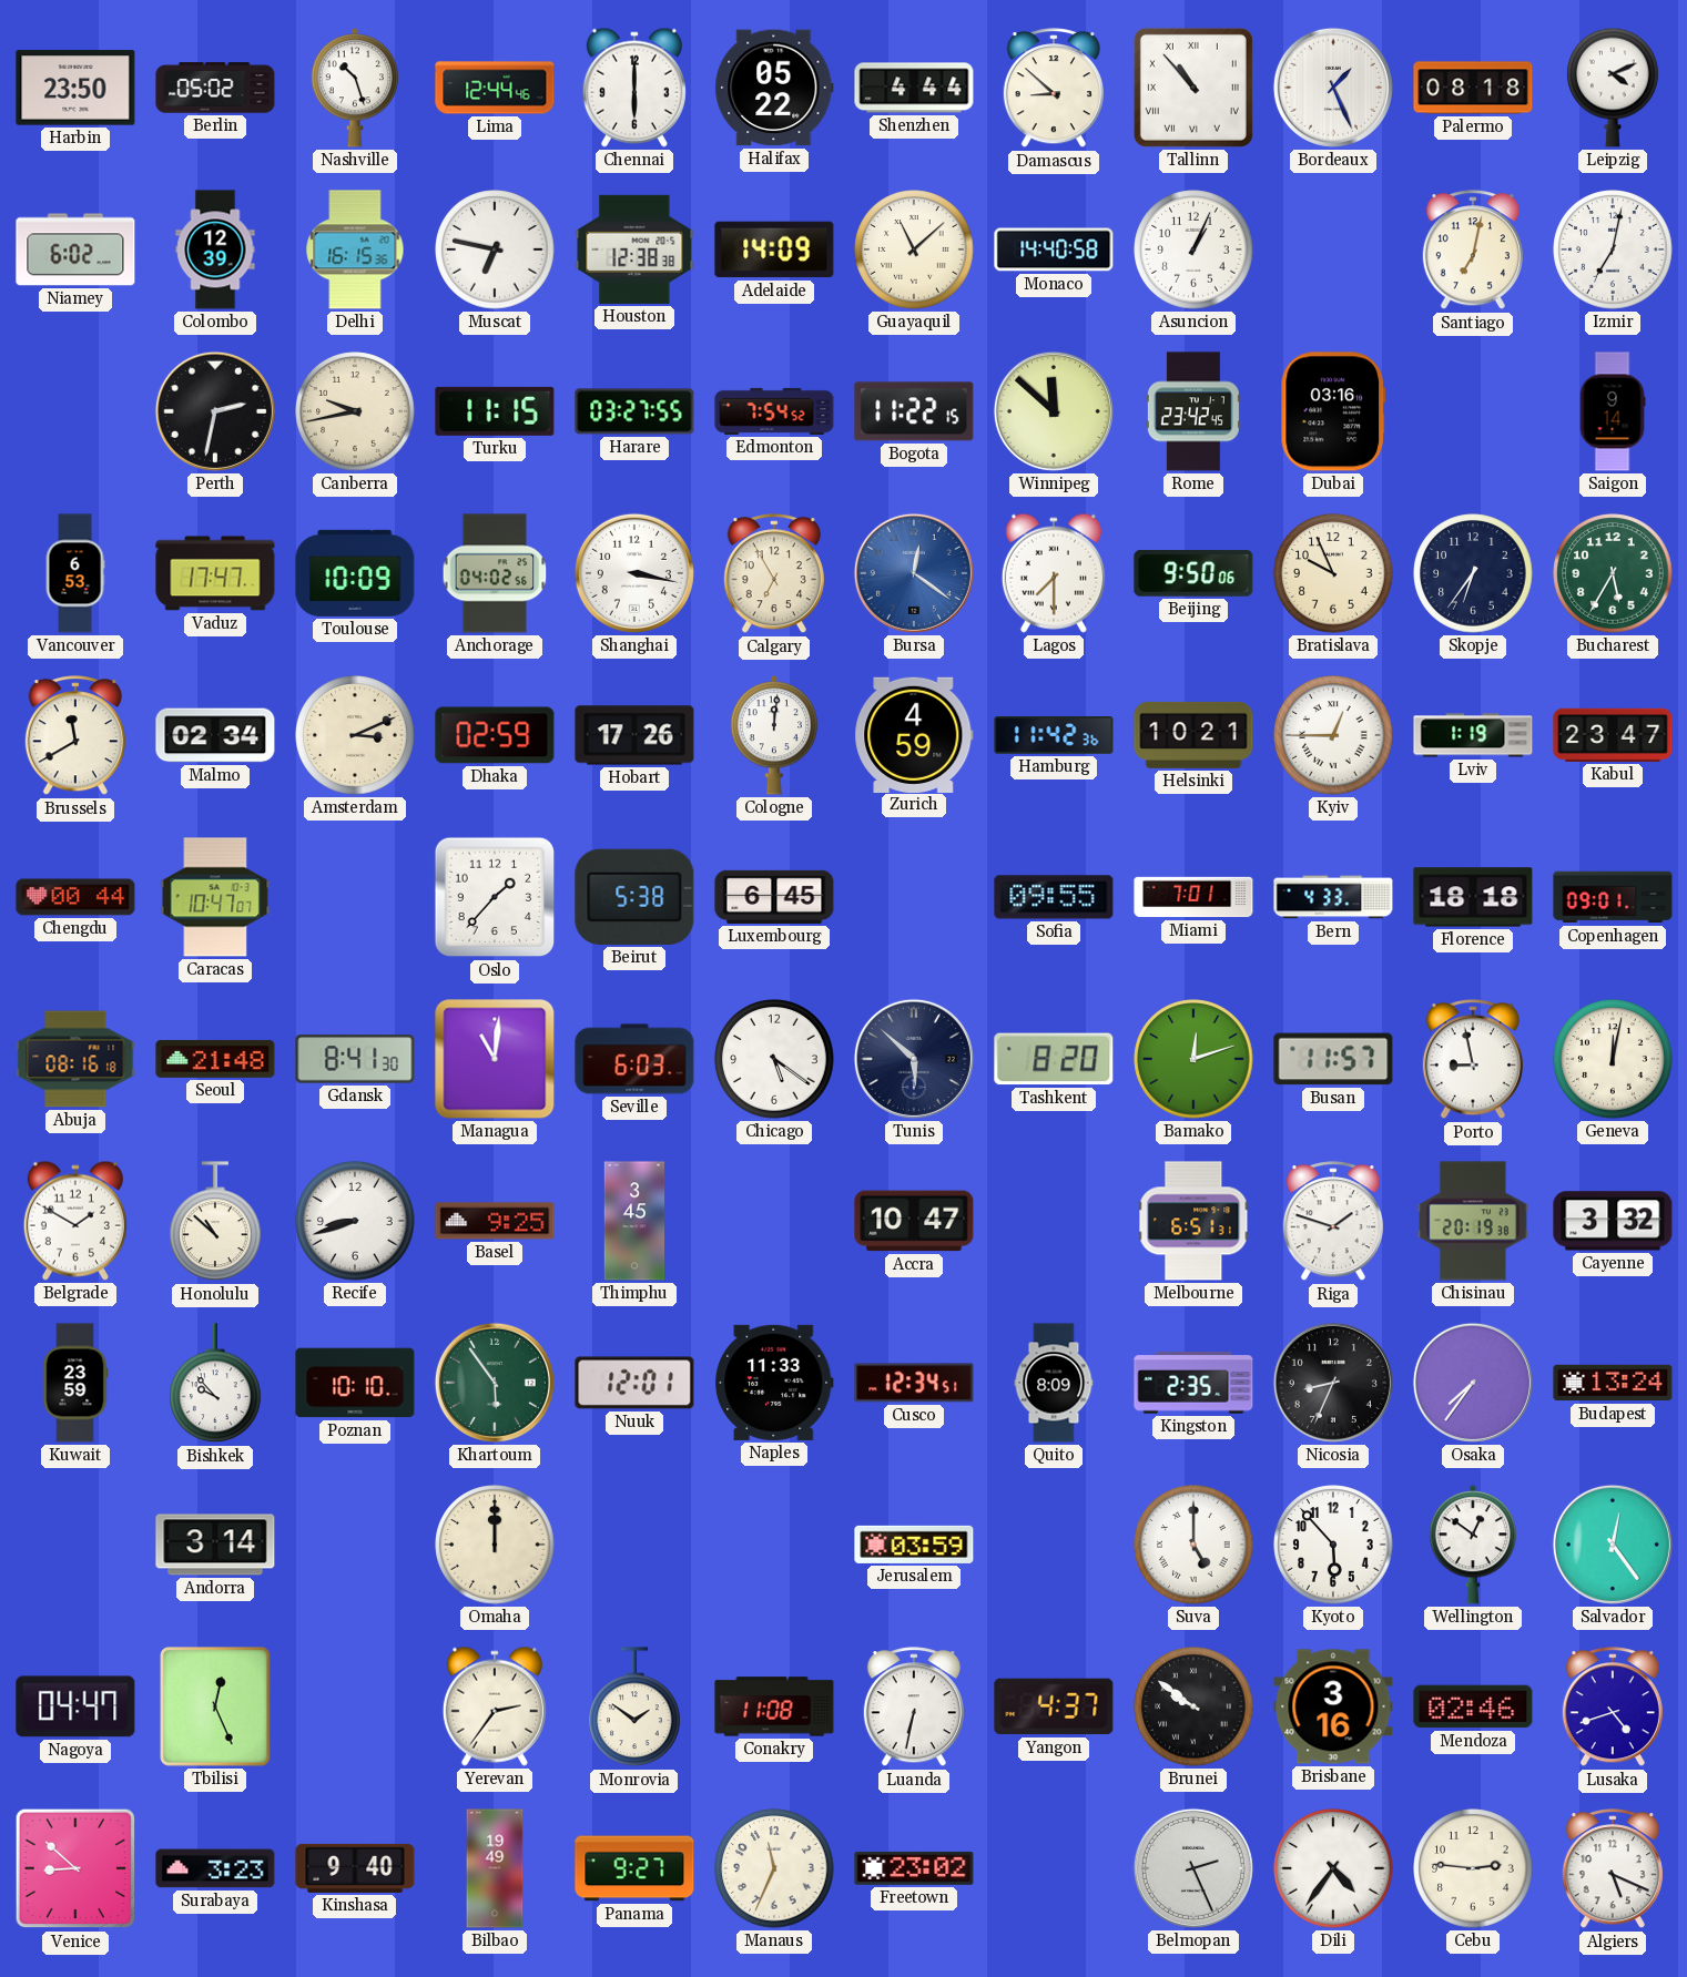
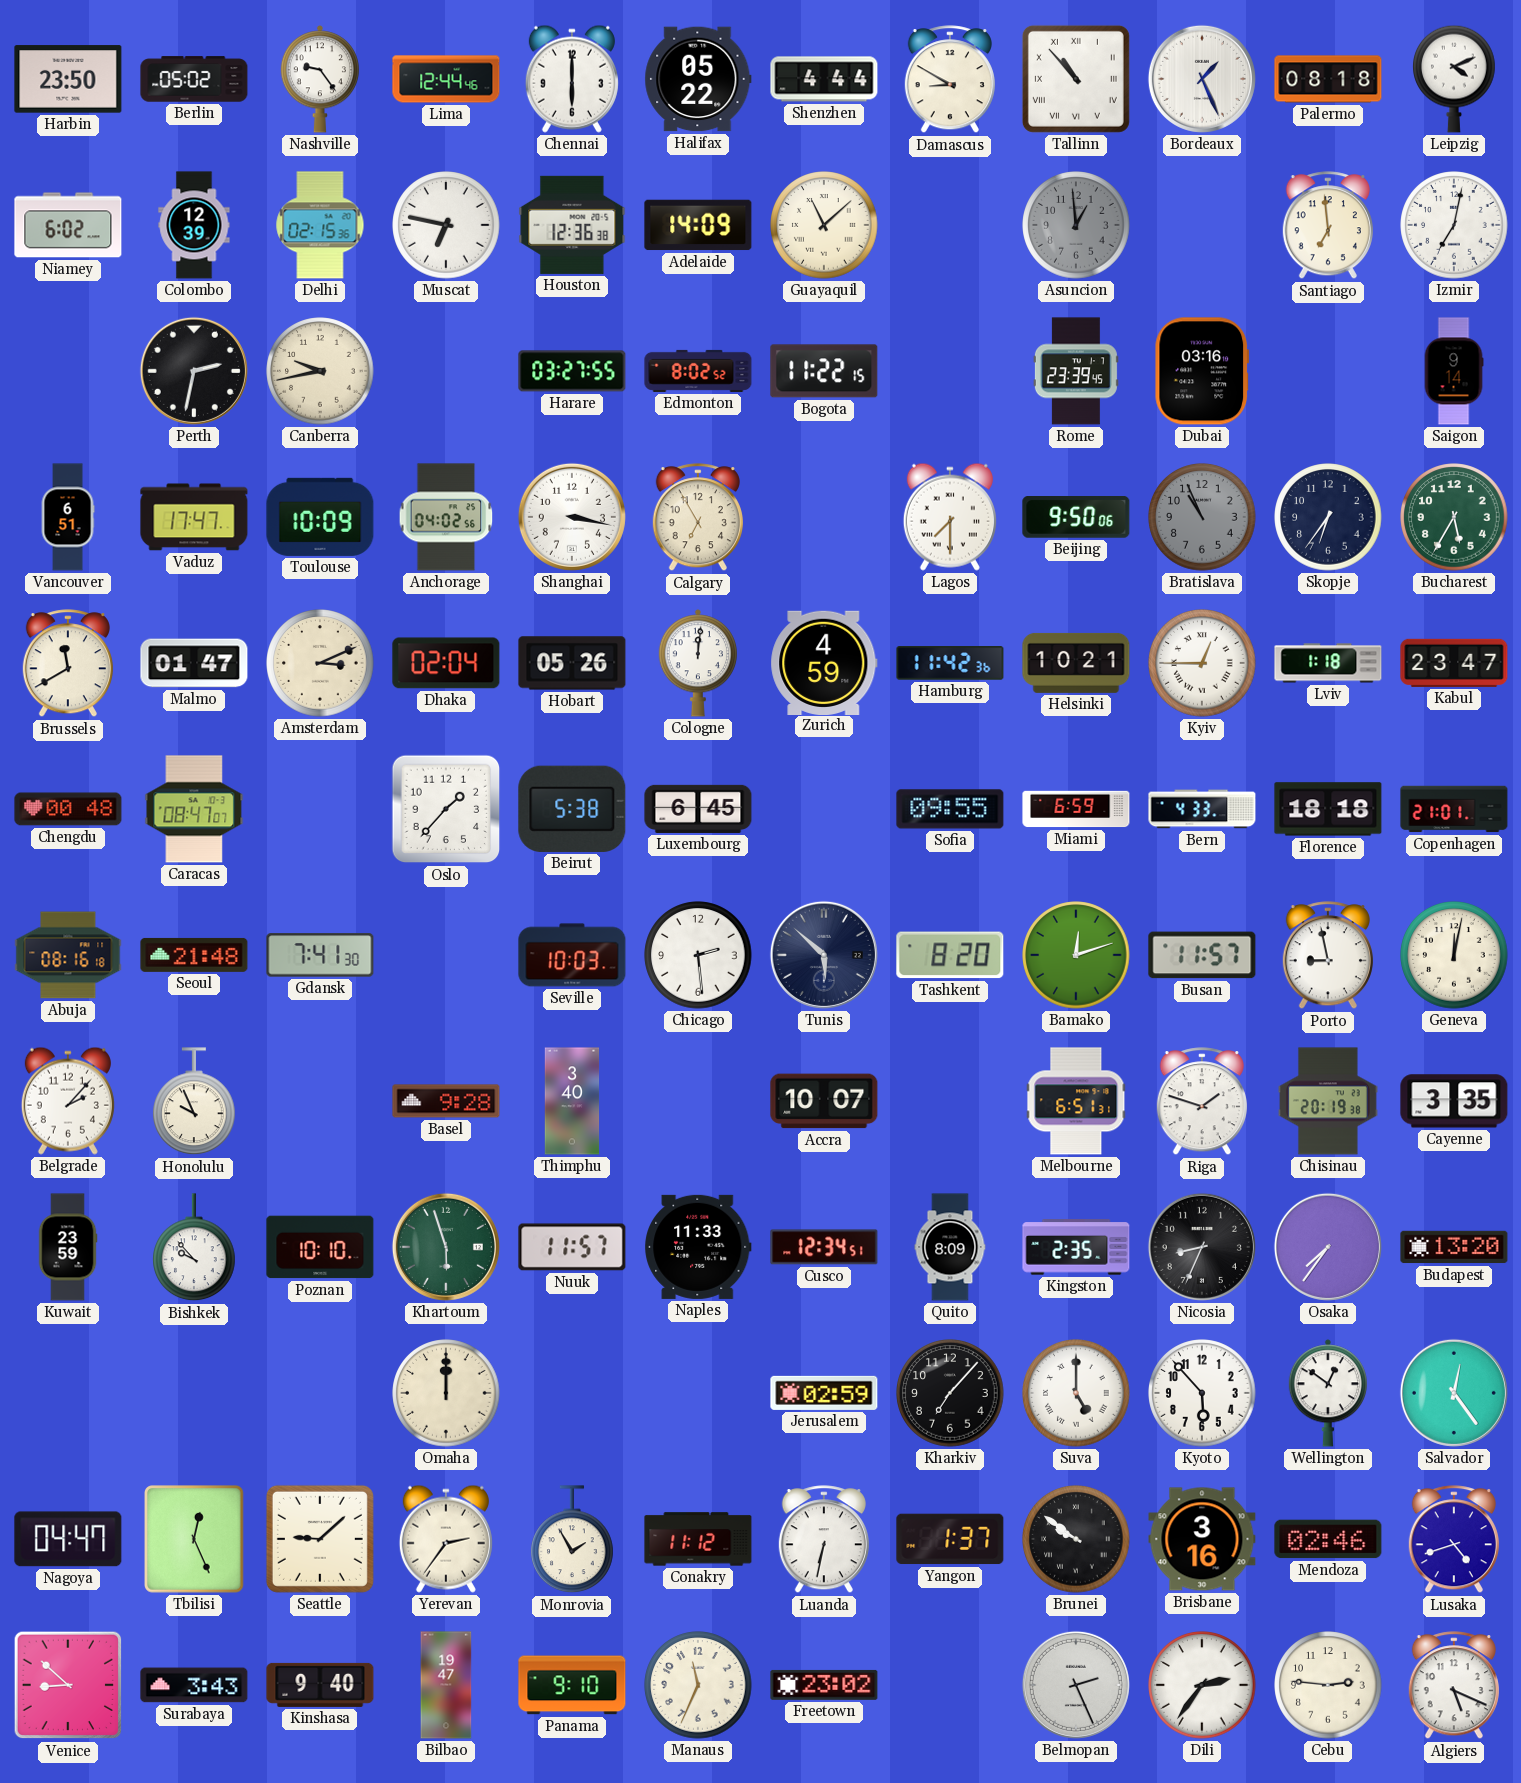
Nashville: 10:27 -> 9:24 (319, 79)
Damascus: 8:52 -> 8:50 (950, 80)
Delhi: 16:15 -> 02:15 (320, 225)
Houston: 12:38 -> 12:36 (572, 225)
Monaco: 14:40 -> none (1054, 249)
Asuncion: 1:04 -> 12:59 (1076, 225)
Asuncion dial: white -> grey (1076, 225)
Santiago: 7:02 -> 6:59 (1328, 226)
Turku: 11:15 -> none (495, 411)
Edmonton: 7:54 -> 8:02 (698, 371)
Winnipeg: 11:52 -> none (1054, 411)
Rome: 23:42 -> 23:39 (1076, 371)
Vancouver: 6:53 -> 6:51 (68, 517)
Bursa: 12:21 -> none (914, 573)
Bratislava: 9:56 -> 10:56 (1202, 517)
Bratislava dial: cream -> grey (1202, 517)
Malmo: 02:34 -> 01:47 (194, 663)
Dhaka: 02:59 -> 02:04 (446, 663)
Hobart: 17:26 -> 05:26 (572, 663)
Lviv: 1:19 -> 1:18 (1328, 663)
Chengdu: 00:44 -> 00:48 (68, 809)
Caracas: 10:47 -> 08:47 (194, 809)
Miami: 7:01 -> 6:59 (1076, 809)
Copenhagen: 09:01 -> 21:01 (1454, 809)
Gdansk: 8:41 -> 7:41 (320, 955)
Managua: 11:01 -> none (495, 1059)
Seville: 6:03 -> 10:03 (572, 955)
Chicago: 5:21 -> 2:29 (698, 955)
Belgrade: 1:50 -> 2:07 (68, 1101)
Honolulu: 10:52 -> 9:56 (195, 1102)
Recife: 8:42 -> none (355, 1221)
Basel: 9:25 -> 9:28 (446, 1101)
Thimphu: 3:45 -> 3:40 (572, 1101)
Accra: 10:47 -> 10:07 (824, 1101)
Cayenne: 3:32 -> 3:35 (1454, 1101)
Khartoum: 5:54 -> 5:57 (446, 1247)
Nuuk: 12:01 -> 11:57 (572, 1247)
Budapest: 13:24 -> 13:20 (1454, 1247)
Andorra: 3:14 -> none (215, 1545)
Jerusalem: 03:59 -> 02:59 (824, 1393)
Kharkiv: none -> 7:07 (950, 1393)
Seattle: none -> 9:08 (320, 1539)
Monrovia: 1:51 -> 1:55 (573, 1540)
Conakry: 11:08 -> 11:12 (698, 1539)
Yangon: 4:37 -> 1:37 (950, 1539)
Surabaya: 3:23 -> 3:43 (194, 1685)
Bilbao: 19:49 -> 19:47 (446, 1685)
Panama: 9:27 -> 9:10 (572, 1685)
Dili: 4:36 -> 2:36 (1202, 1685)
